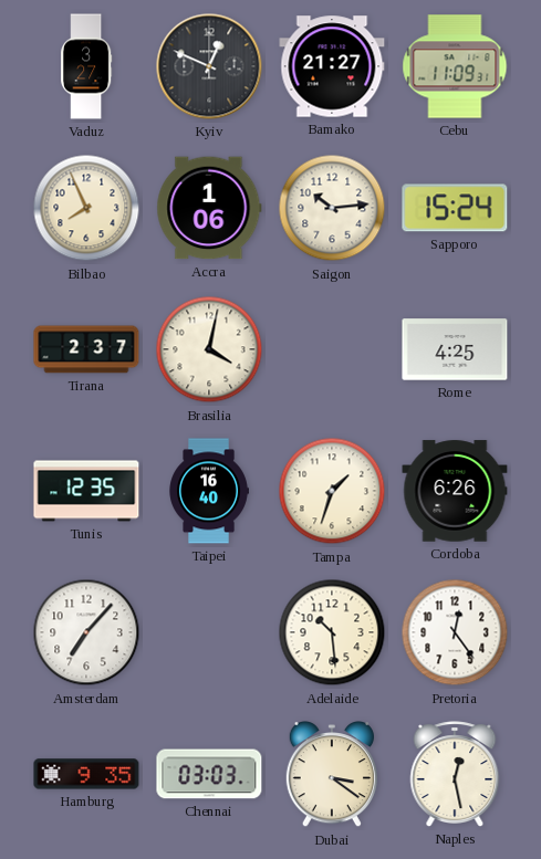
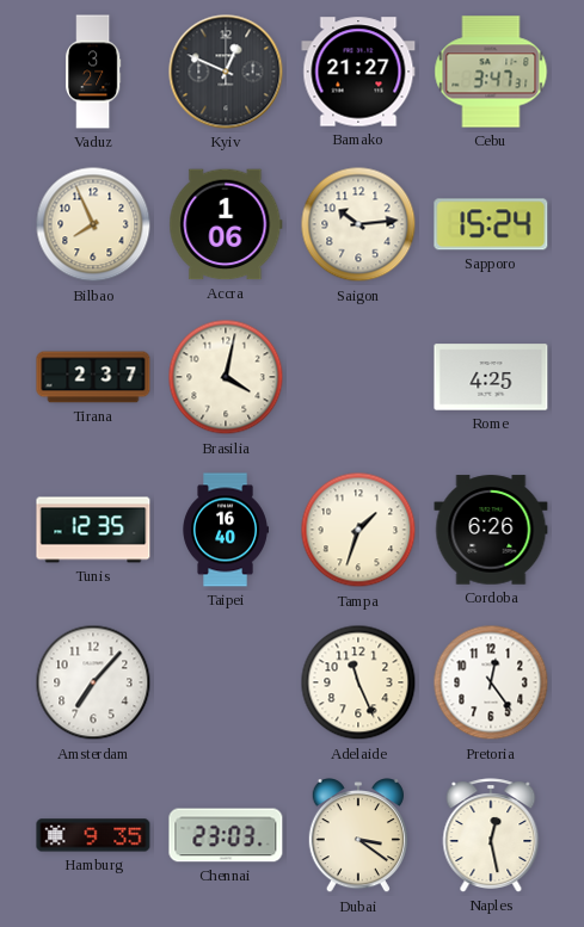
Cebu: 11:09 -> 3:47 (491, 72)
Adelaide: 10:29 -> 11:26 (358, 682)
Chennai: 03:03 -> 23:03 (226, 835)
